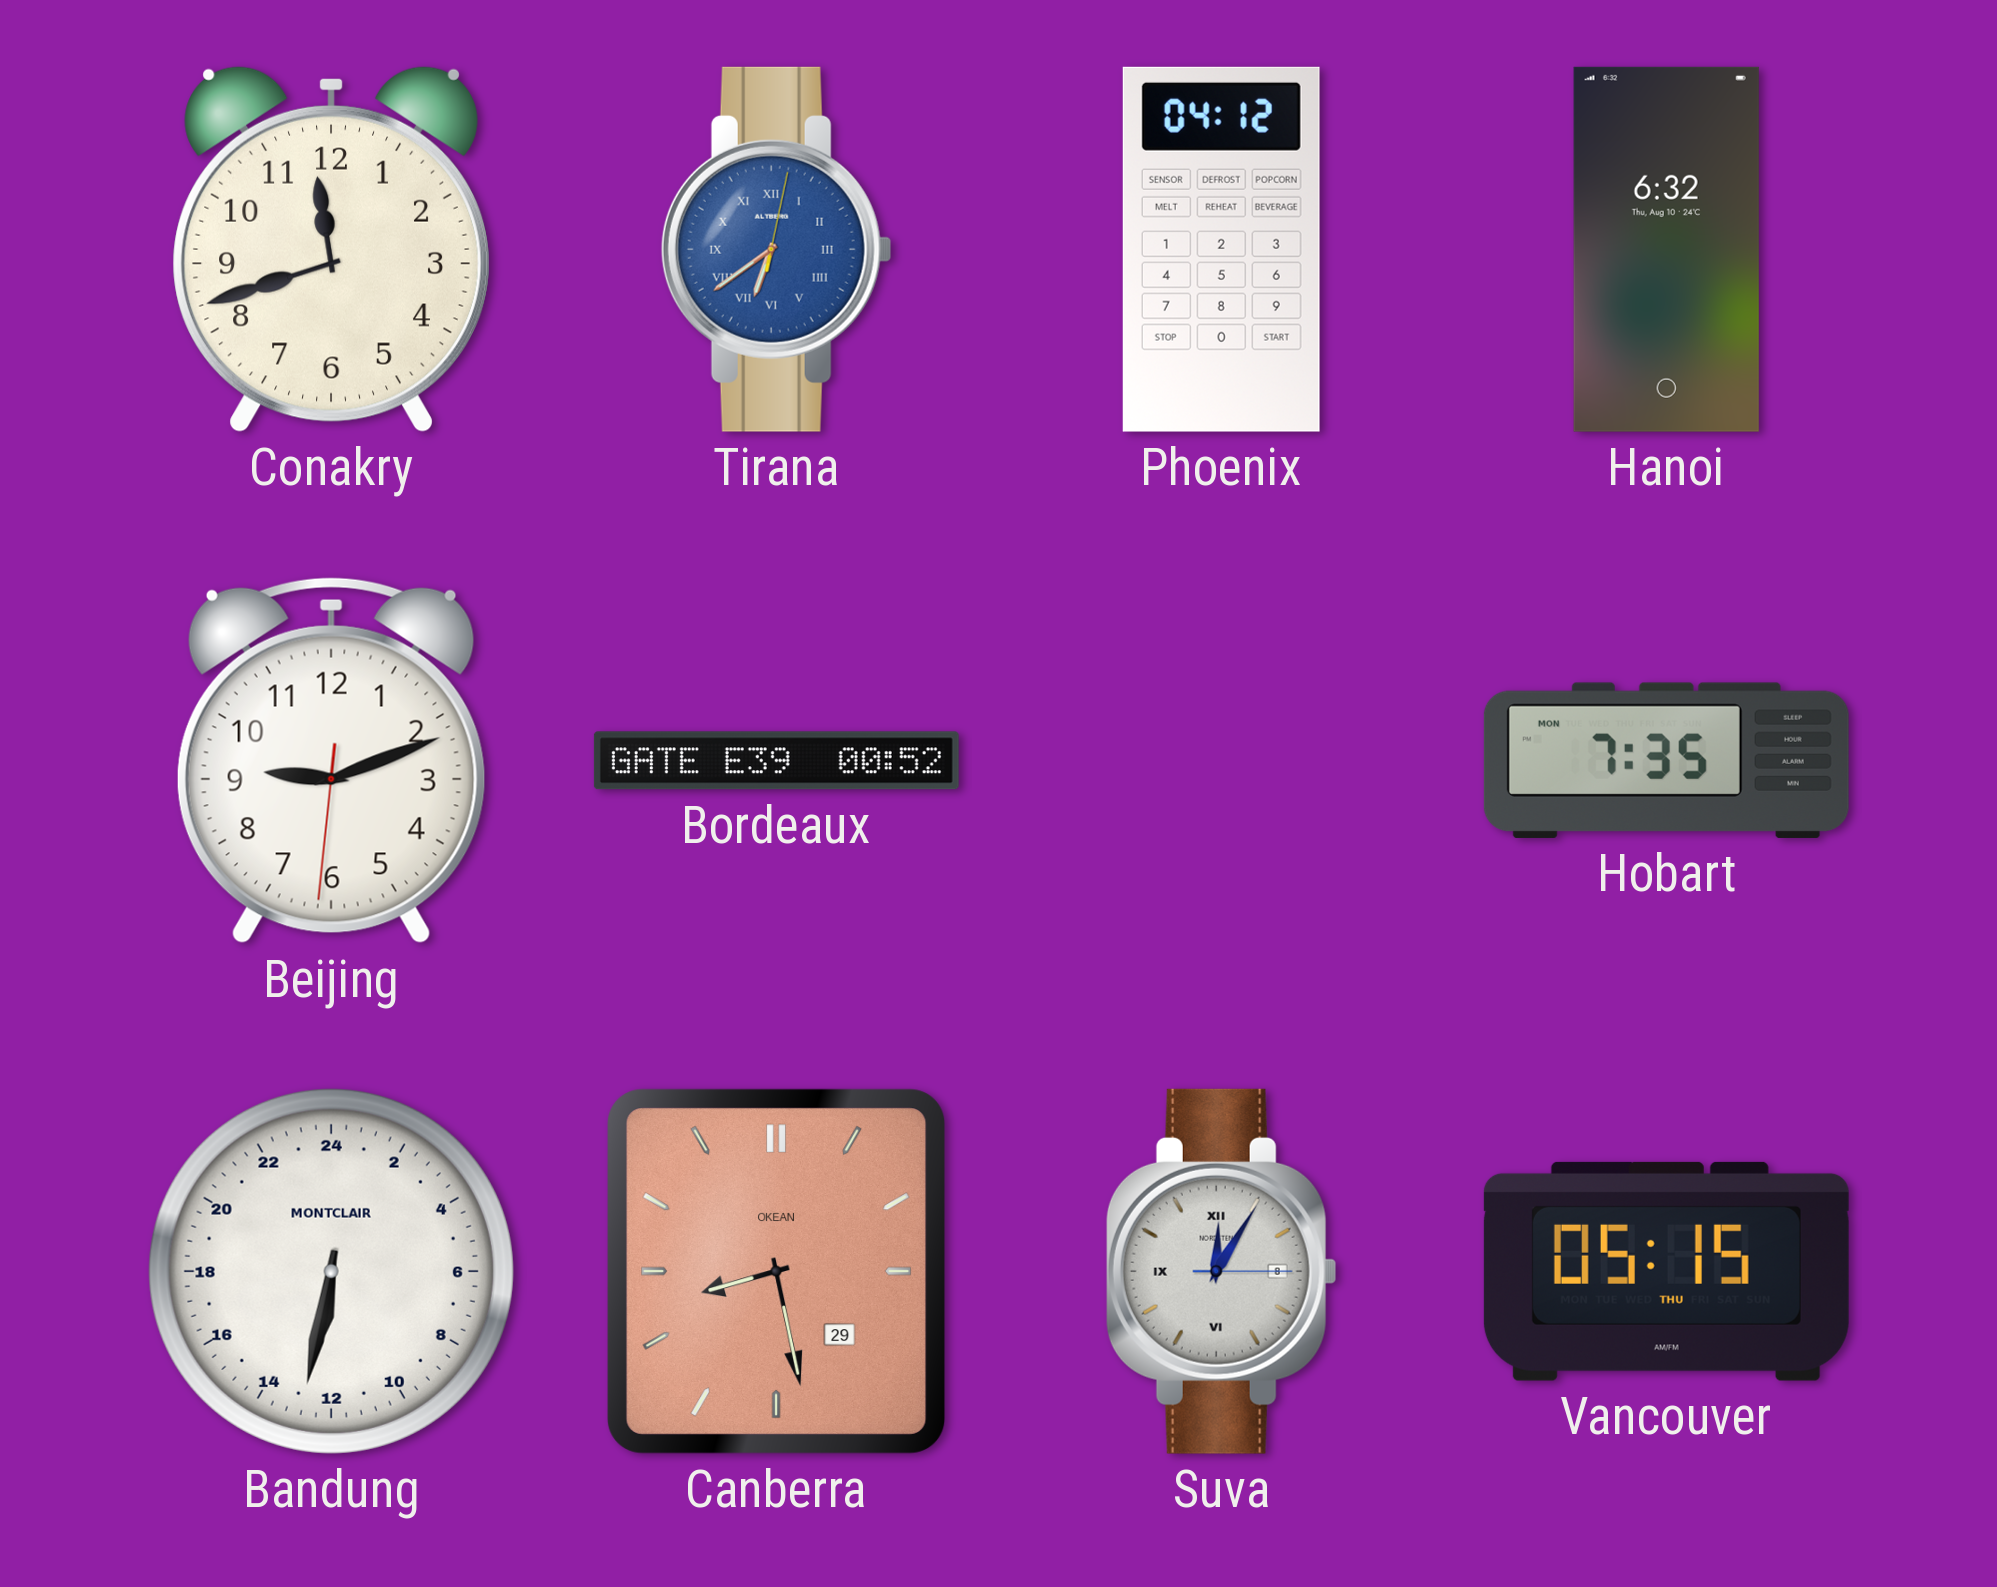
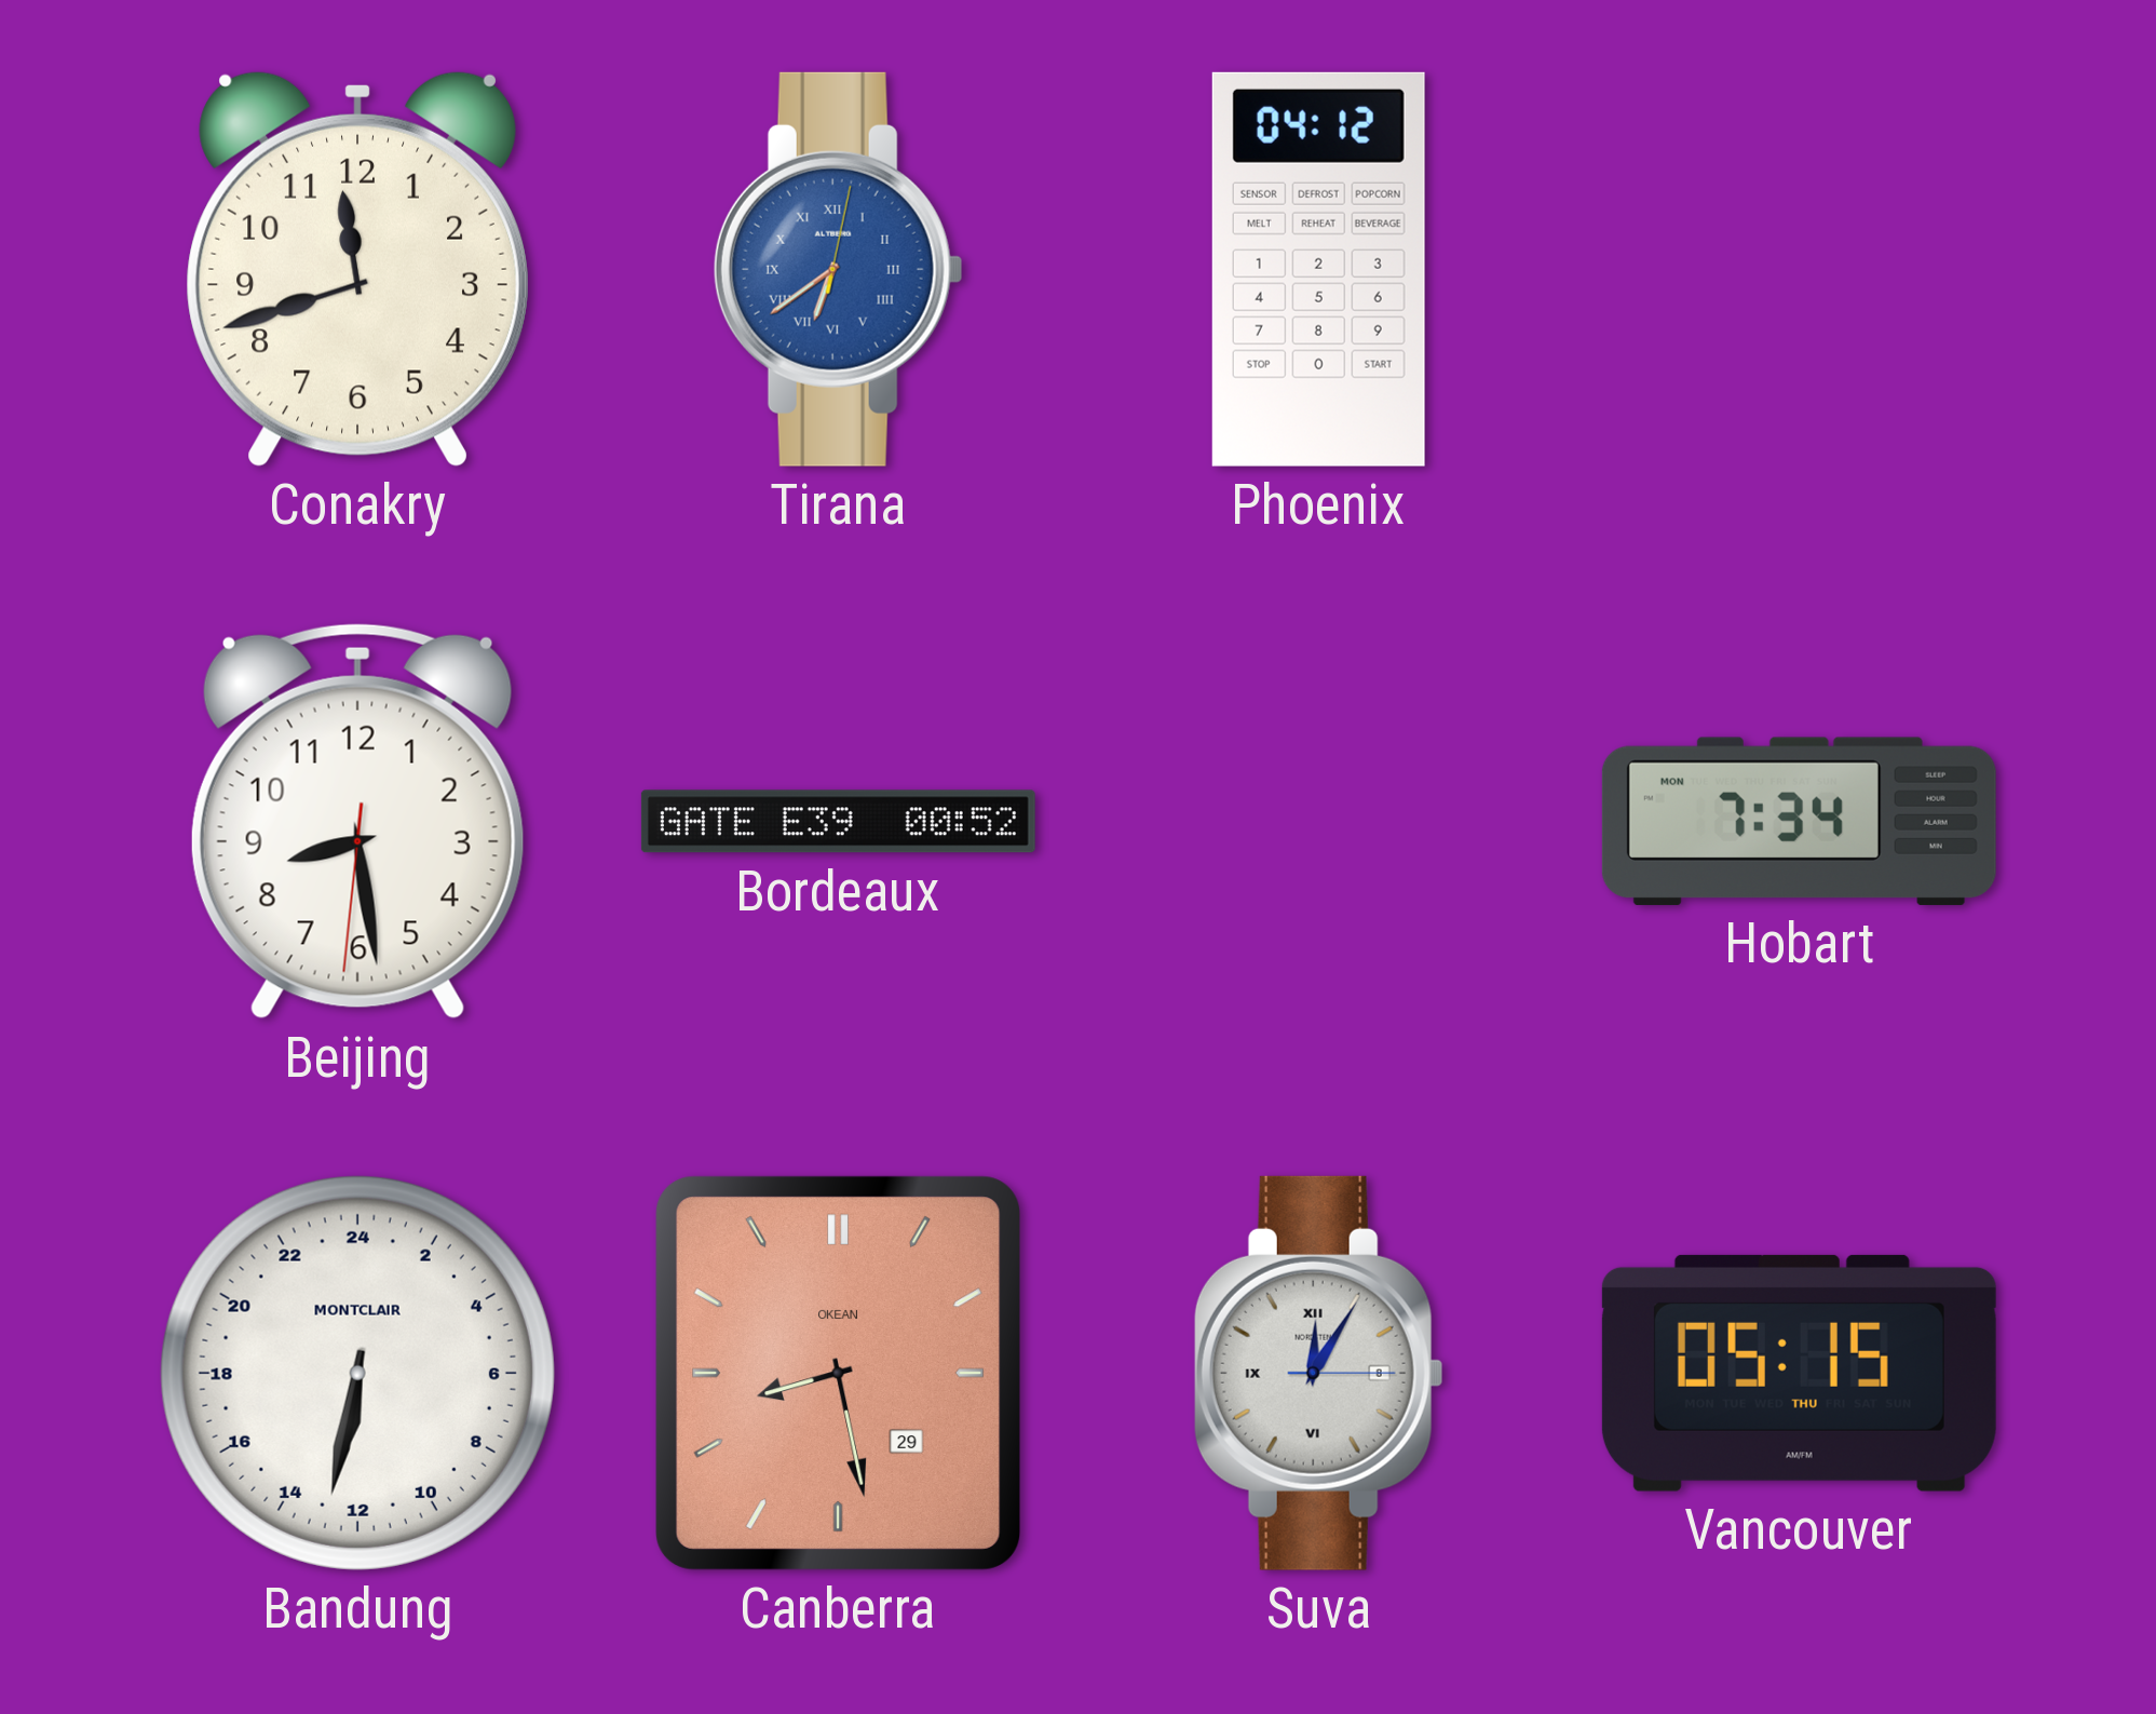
Hanoi: 6:32 -> none (1666, 249)
Beijing: 9:11 -> 8:28 (357, 822)
Hobart: 7:35 -> 7:34 (1799, 821)
